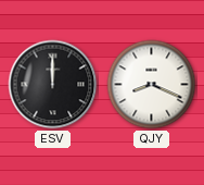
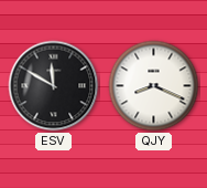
ESV: 12:00 -> 11:50 (54, 86)
